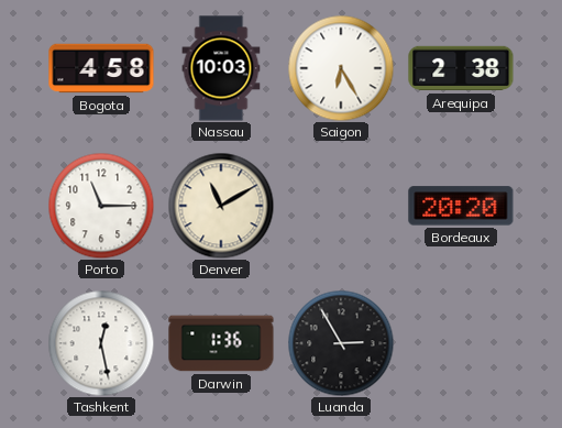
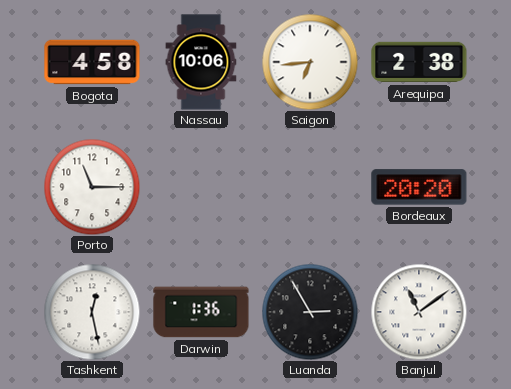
Nassau: 10:03 -> 10:06 (201, 62)
Saigon: 6:25 -> 6:44 (310, 62)
Denver: 11:10 -> none (221, 206)
Banjul: none -> 11:09 (419, 312)
